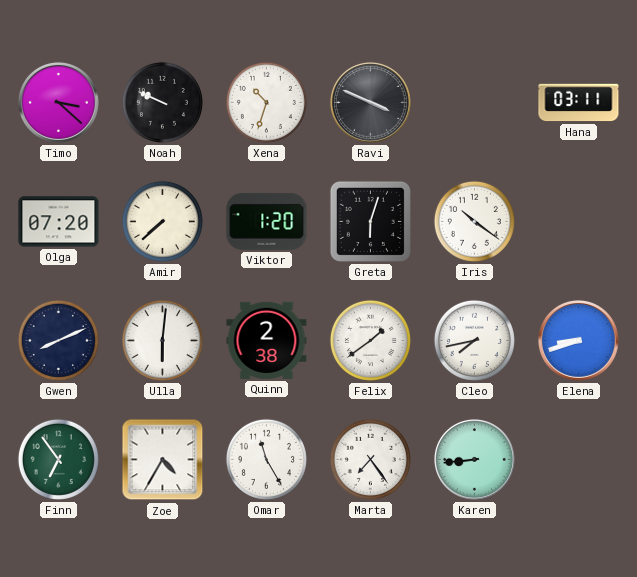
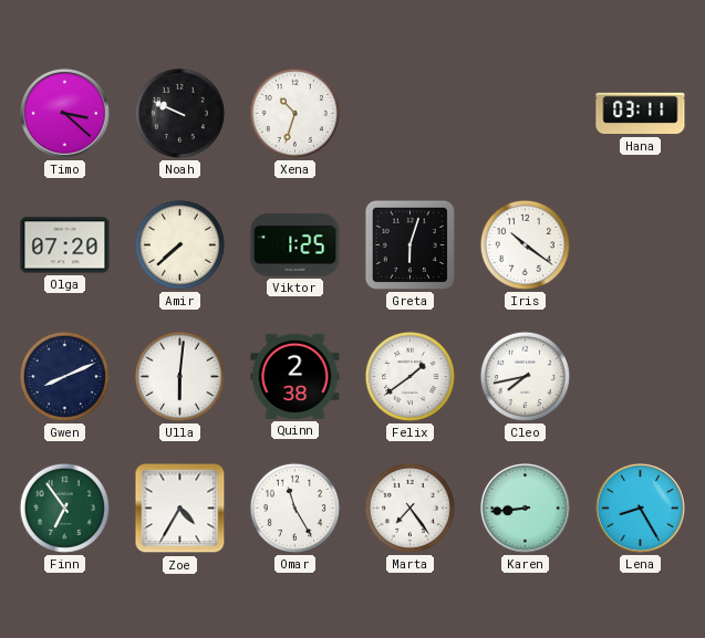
Ravi: 3:49 -> none (370, 102)
Viktor: 1:20 -> 1:25 (296, 244)
Elena: 8:42 -> none (578, 340)
Lena: none -> 8:25 (640, 508)
